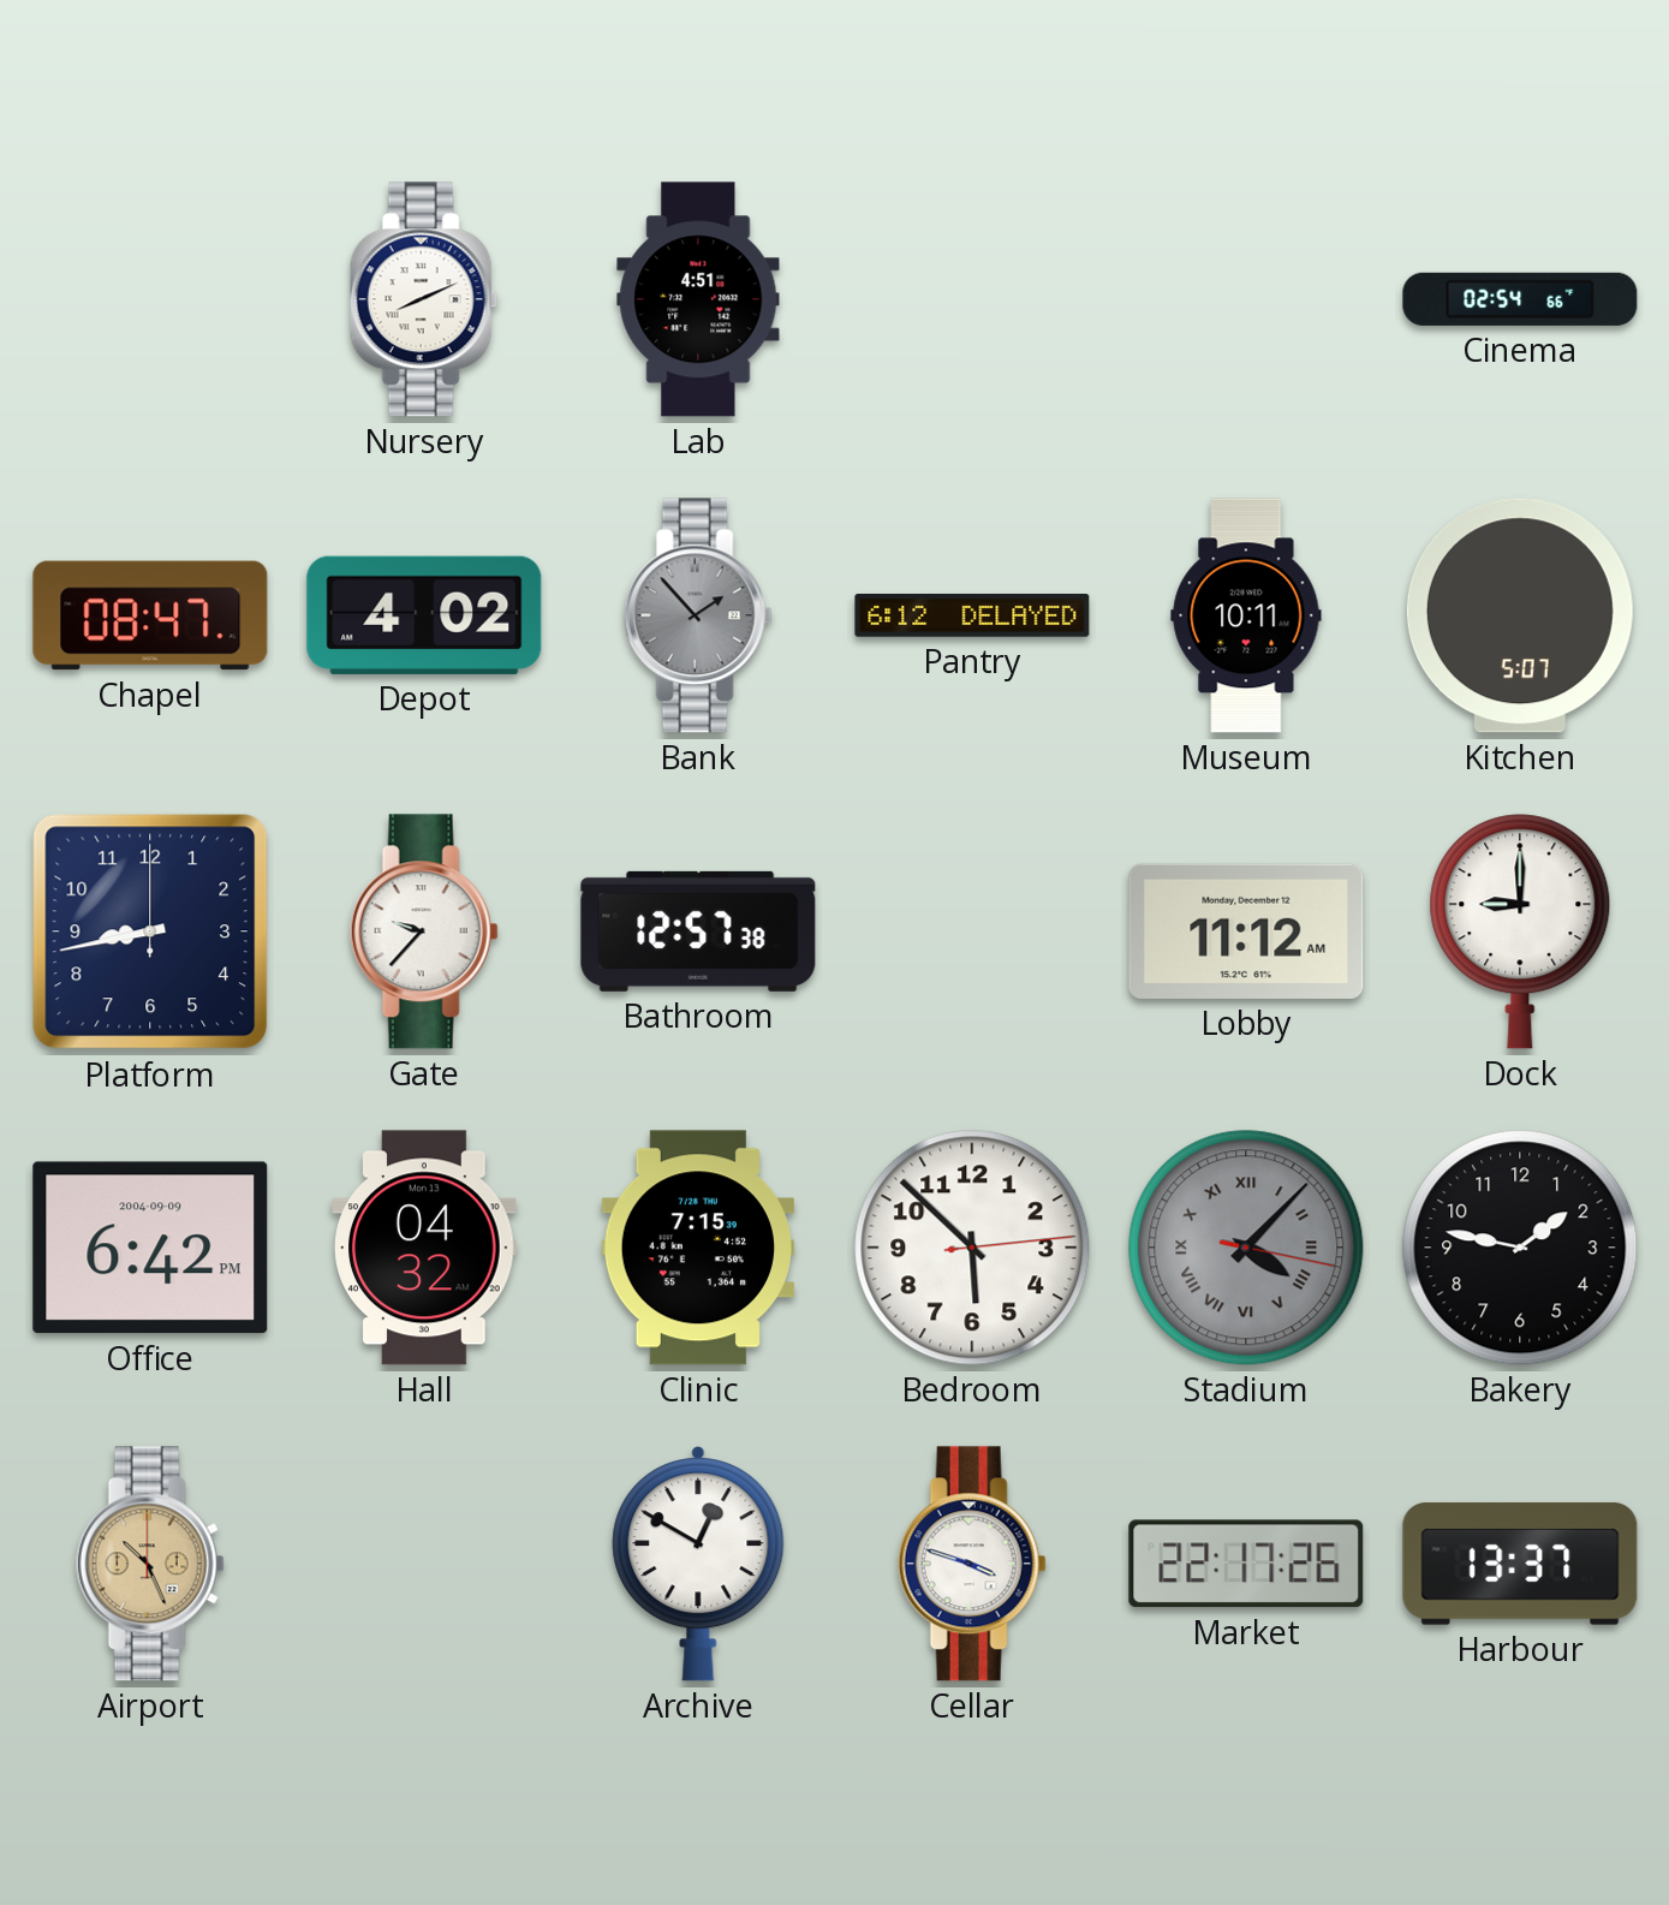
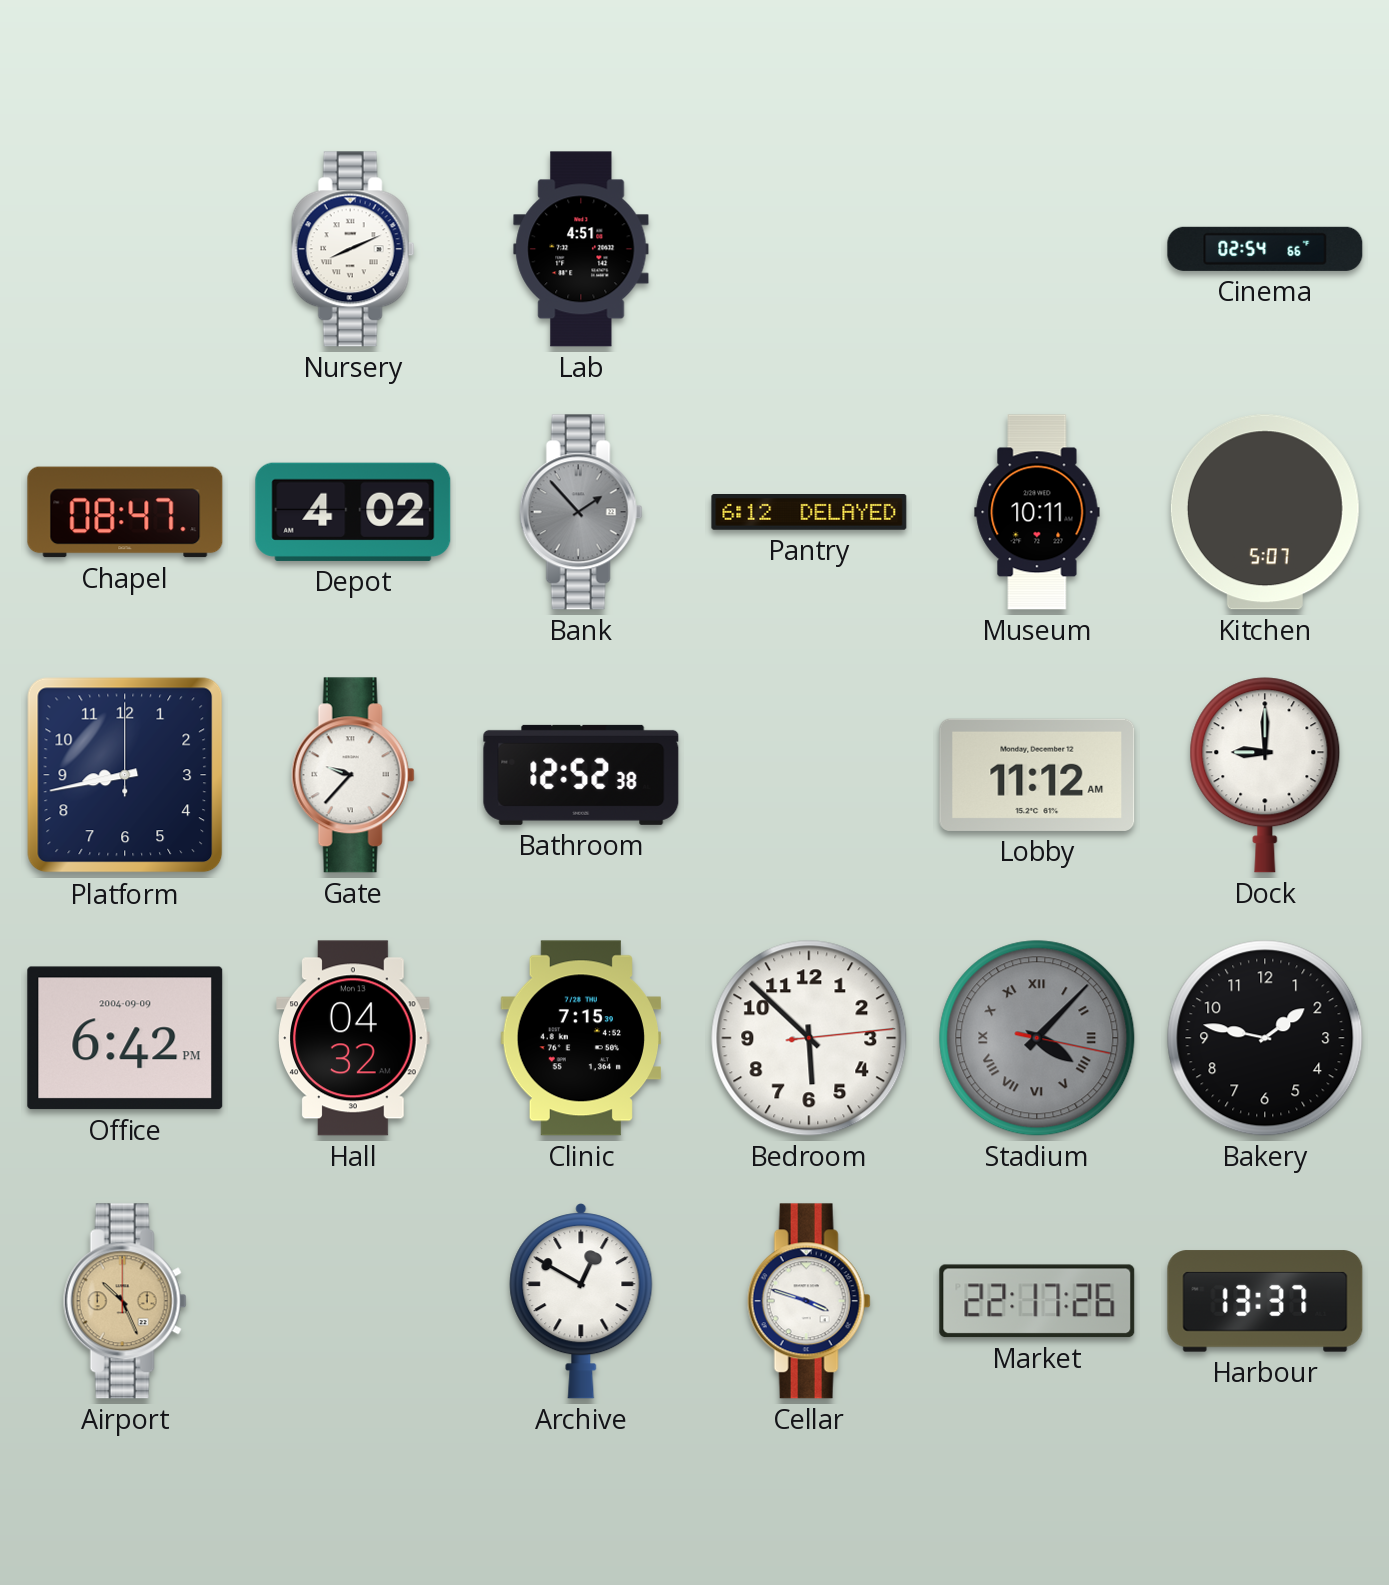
Bathroom: 12:57 -> 12:52 (581, 775)
